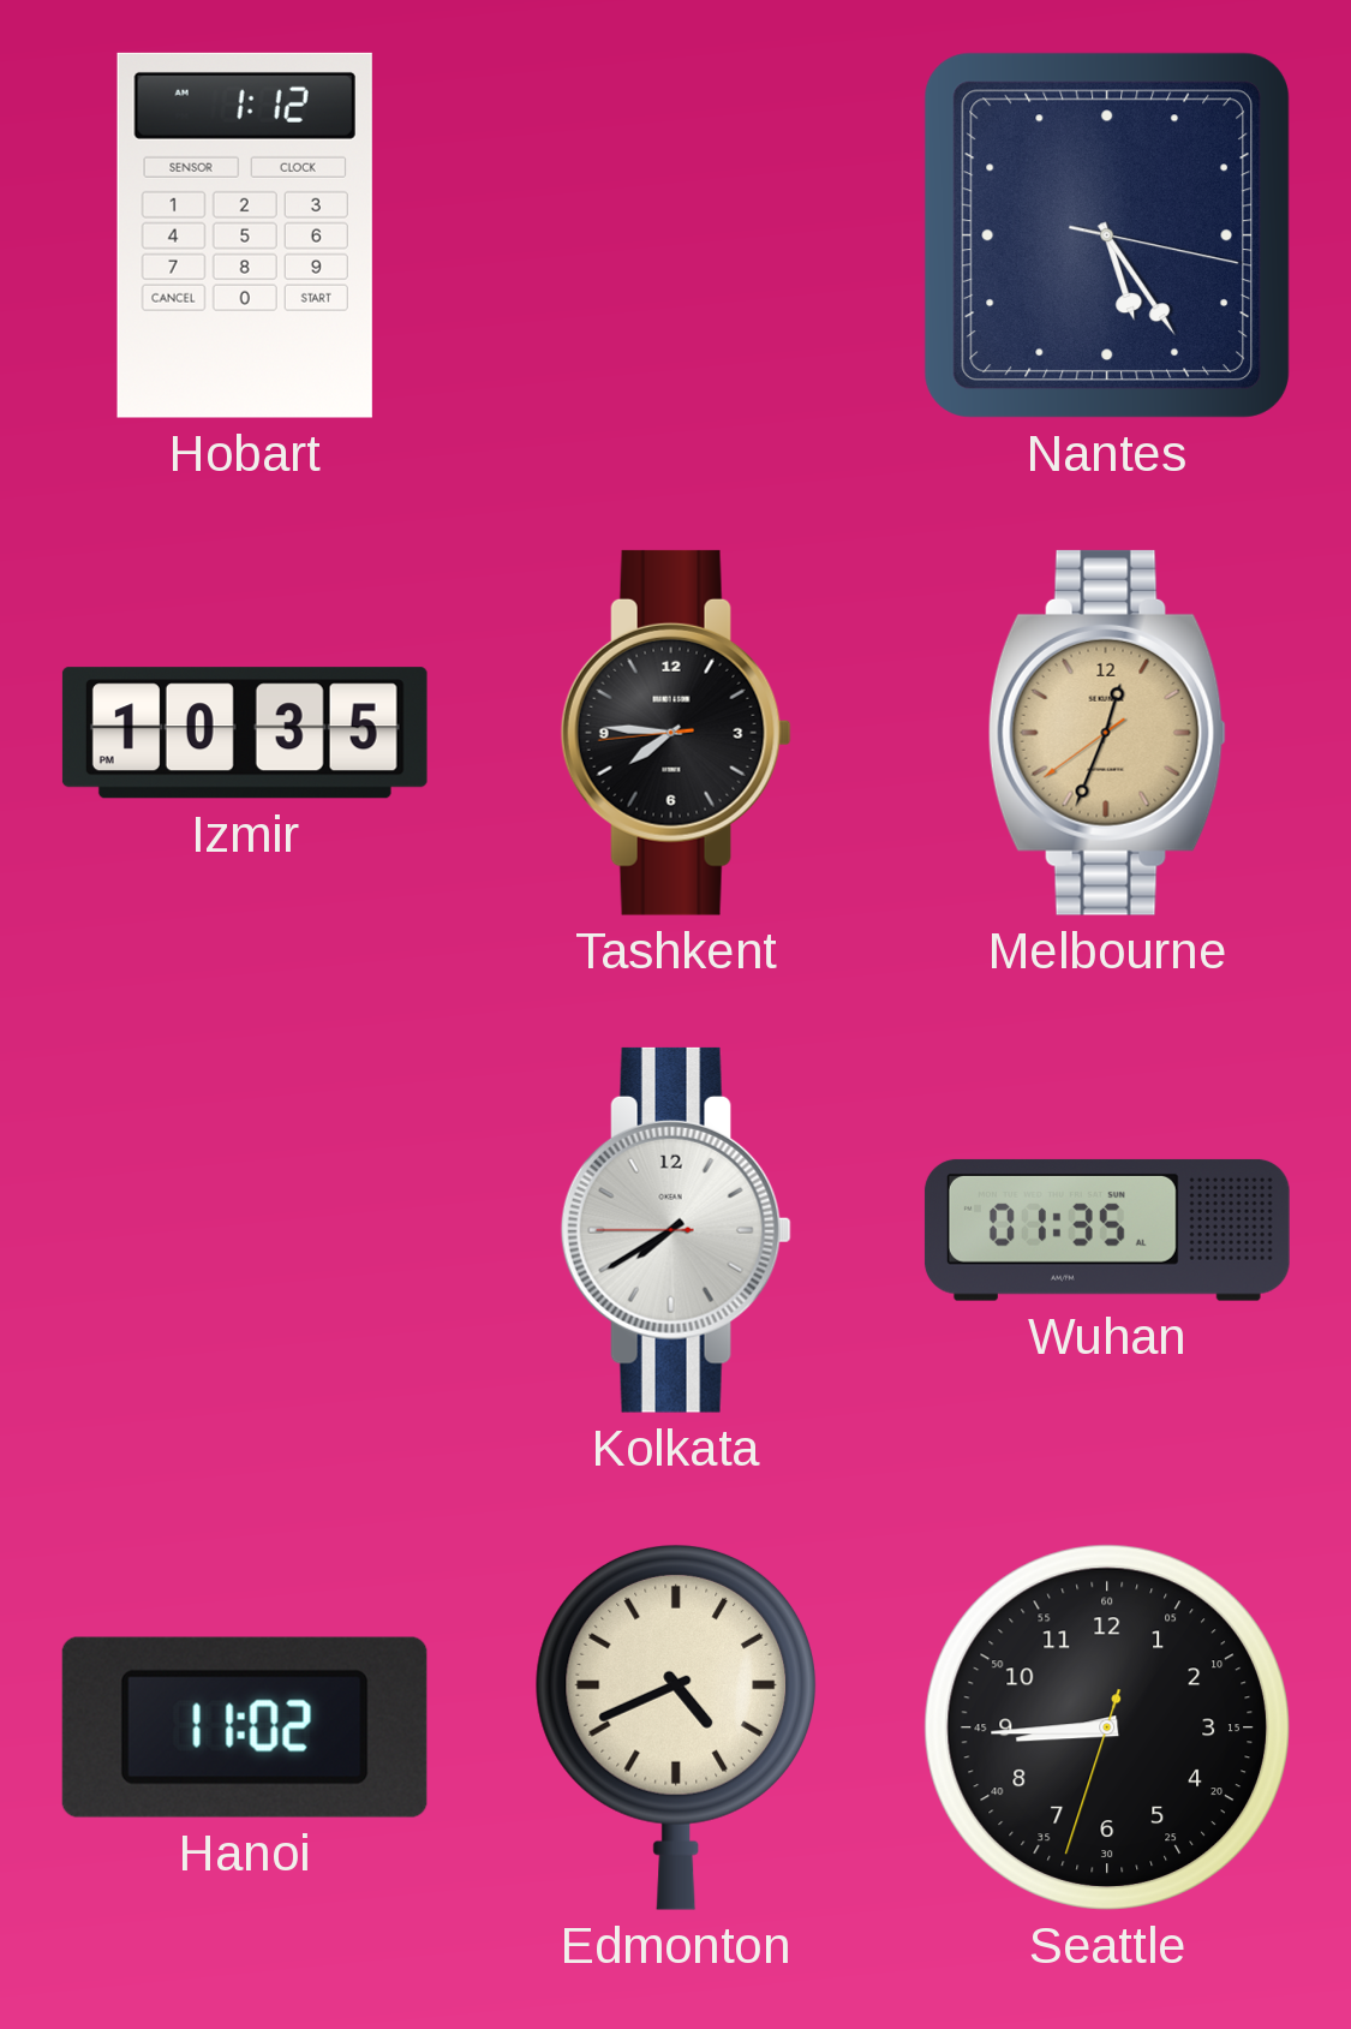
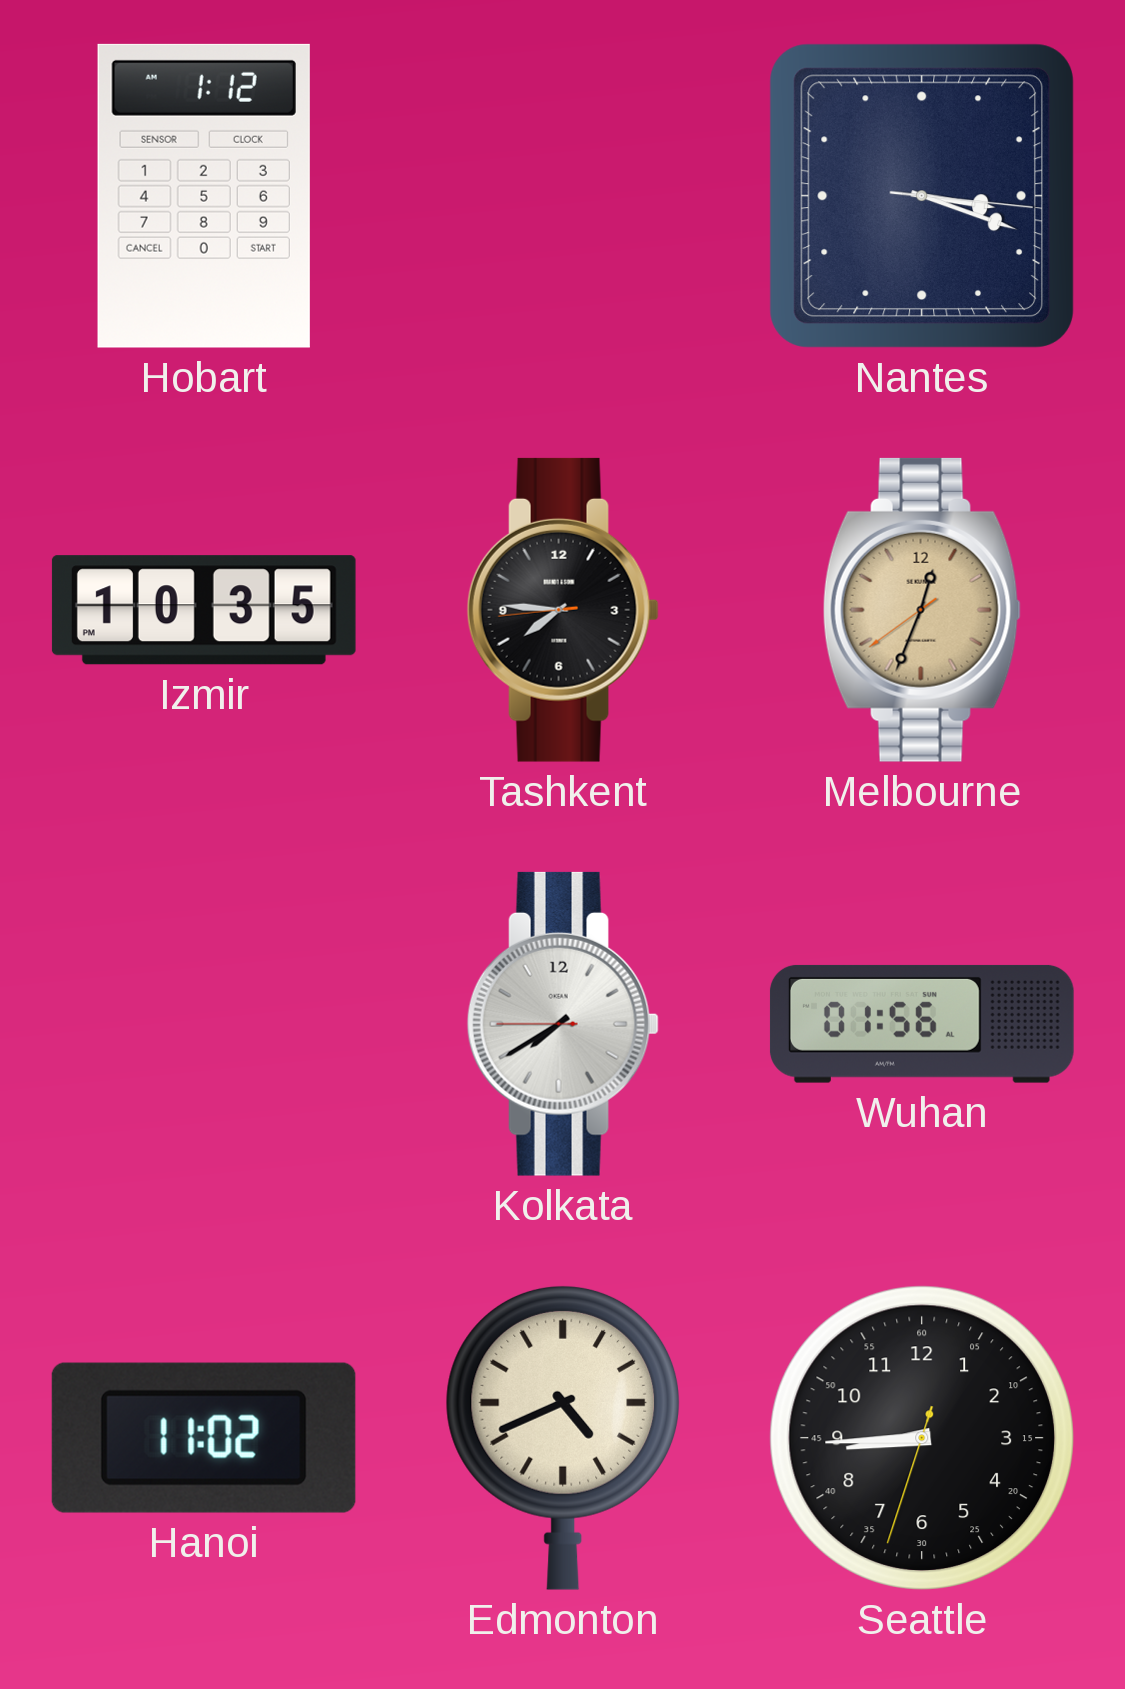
Nantes: 5:24 -> 3:18 (922, 196)
Wuhan: 01:35 -> 01:56 (922, 1024)
